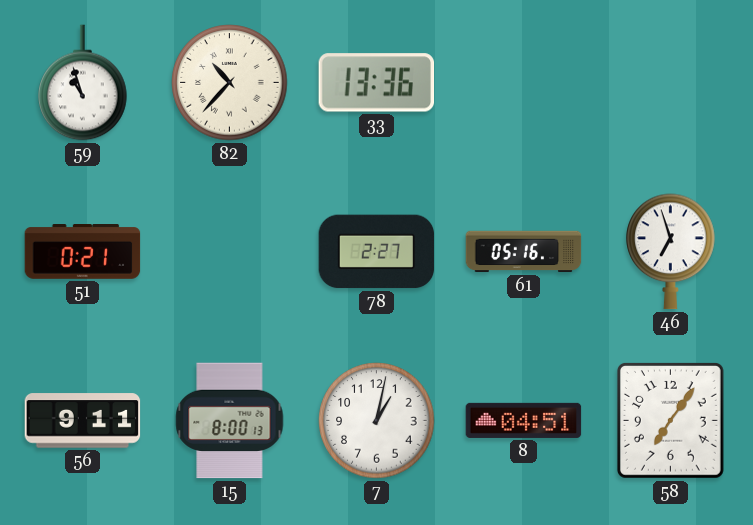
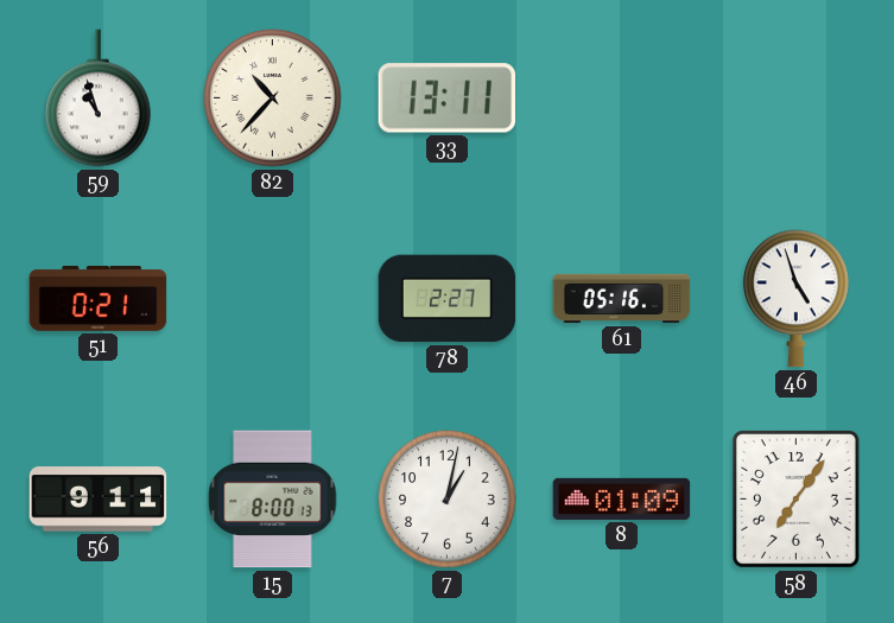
33: 13:36 -> 13:11 (448, 98)
46: 6:57 -> 4:57 (797, 299)
8: 04:51 -> 01:09 (622, 498)
